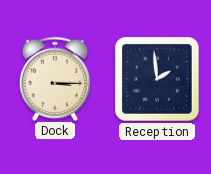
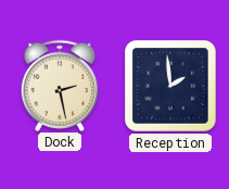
Dock: 3:15 -> 2:28 (60, 85)
